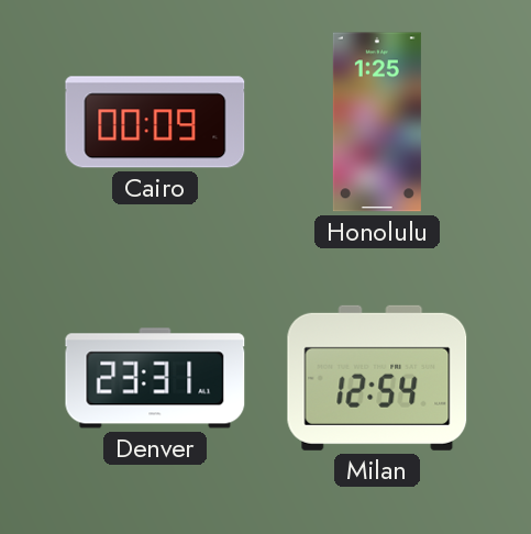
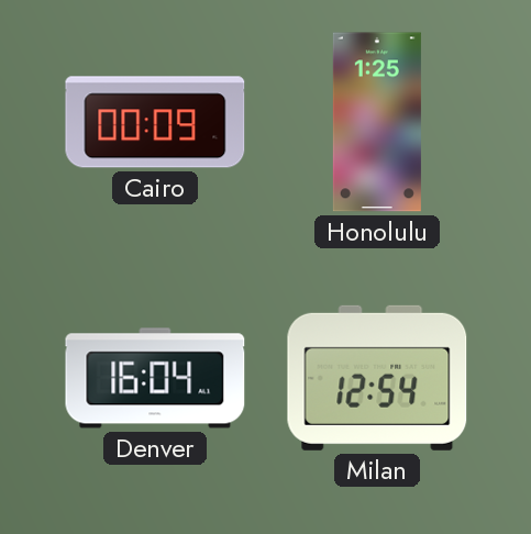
Denver: 23:31 -> 16:04 (155, 378)
